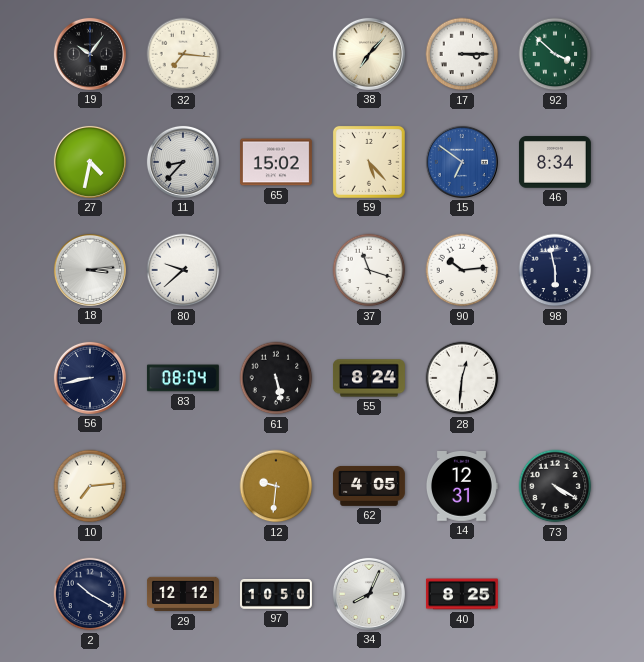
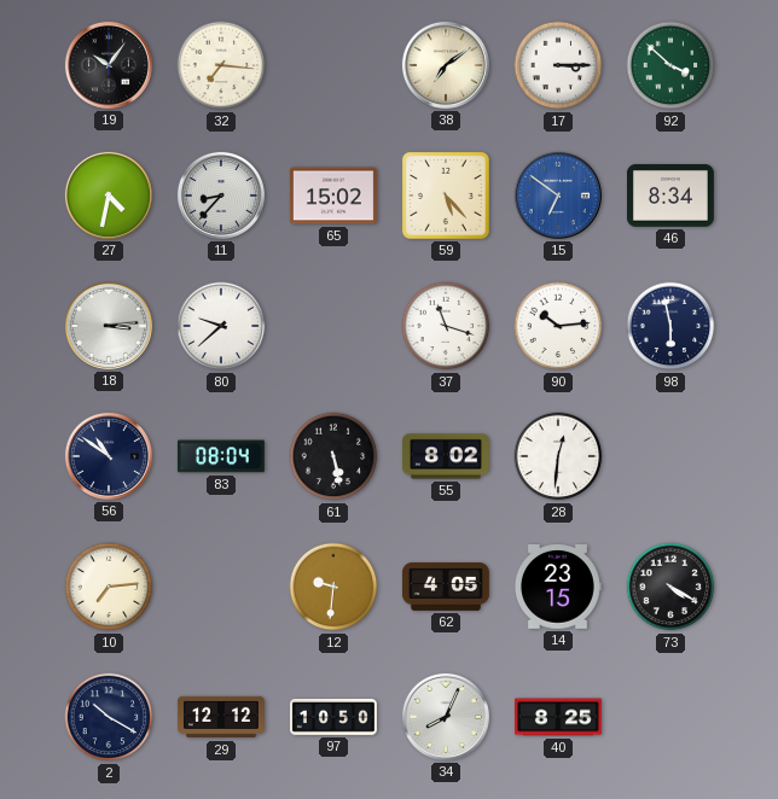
38: 7:07 -> 7:09 (446, 65)
56: 8:43 -> 10:51 (109, 456)
55: 8:24 -> 8:02 (446, 456)
14: 12:31 -> 23:15 (558, 588)
